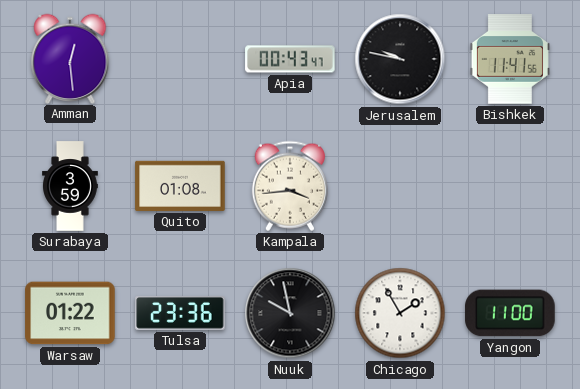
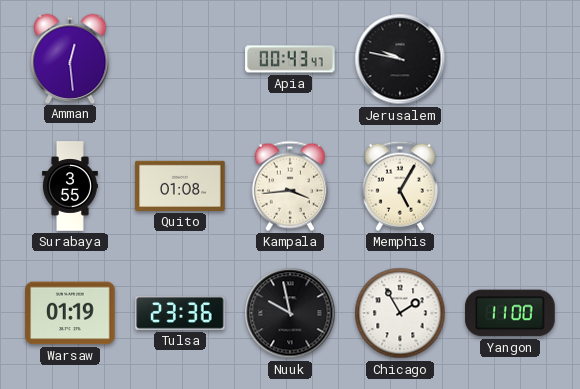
Bishkek: 11:41 -> none (510, 59)
Surabaya: 3:59 -> 3:55 (71, 186)
Memphis: none -> 5:05 (400, 186)
Warsaw: 01:22 -> 01:19 (70, 313)
